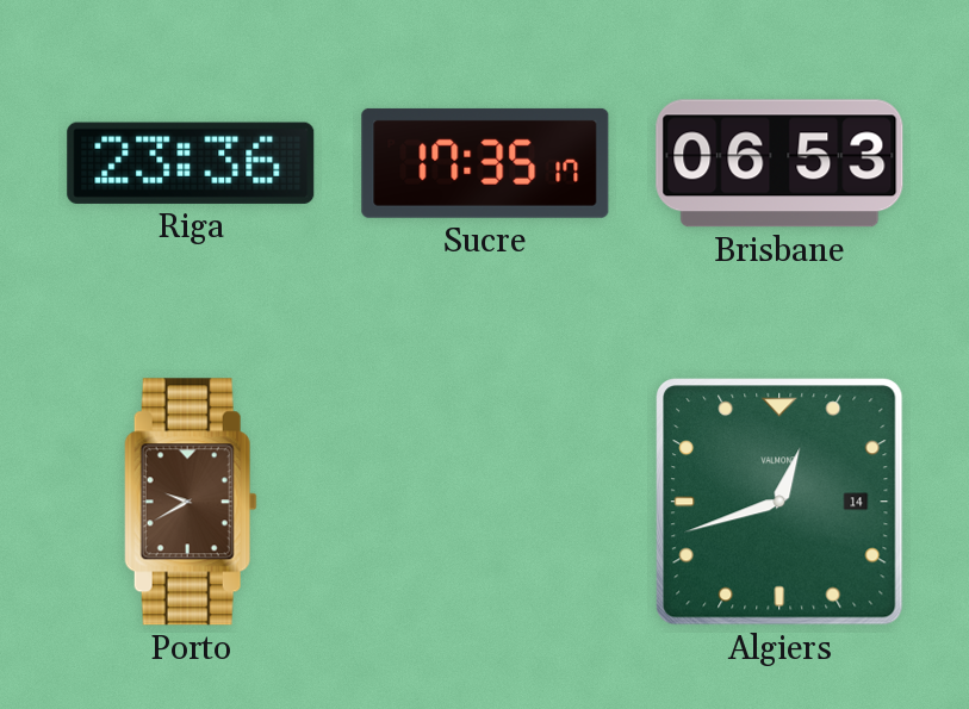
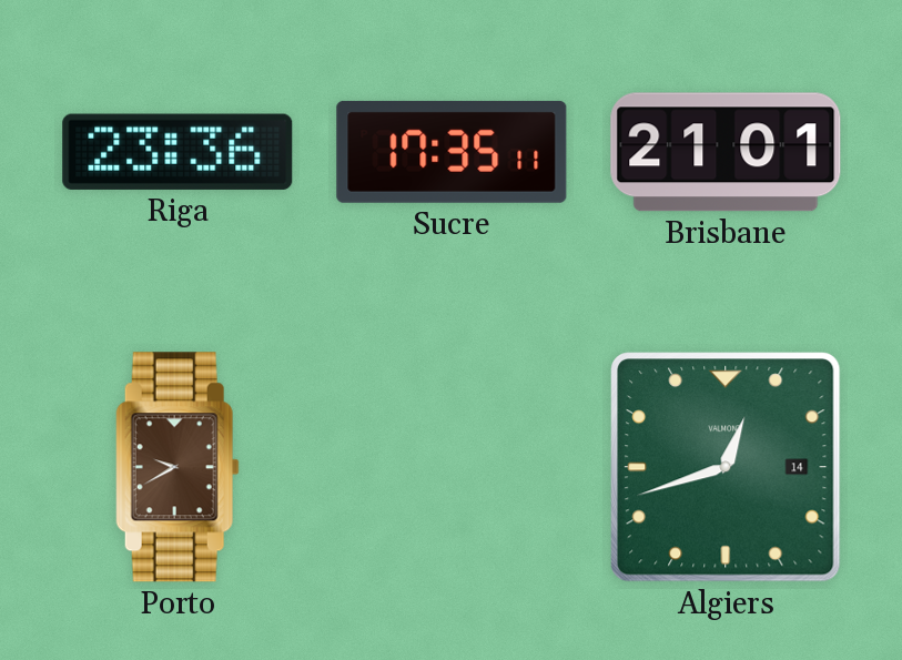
Sucre: 17:35:17 -> 17:35:11 (452, 152)
Brisbane: 06:53 -> 21:01 (726, 152)
